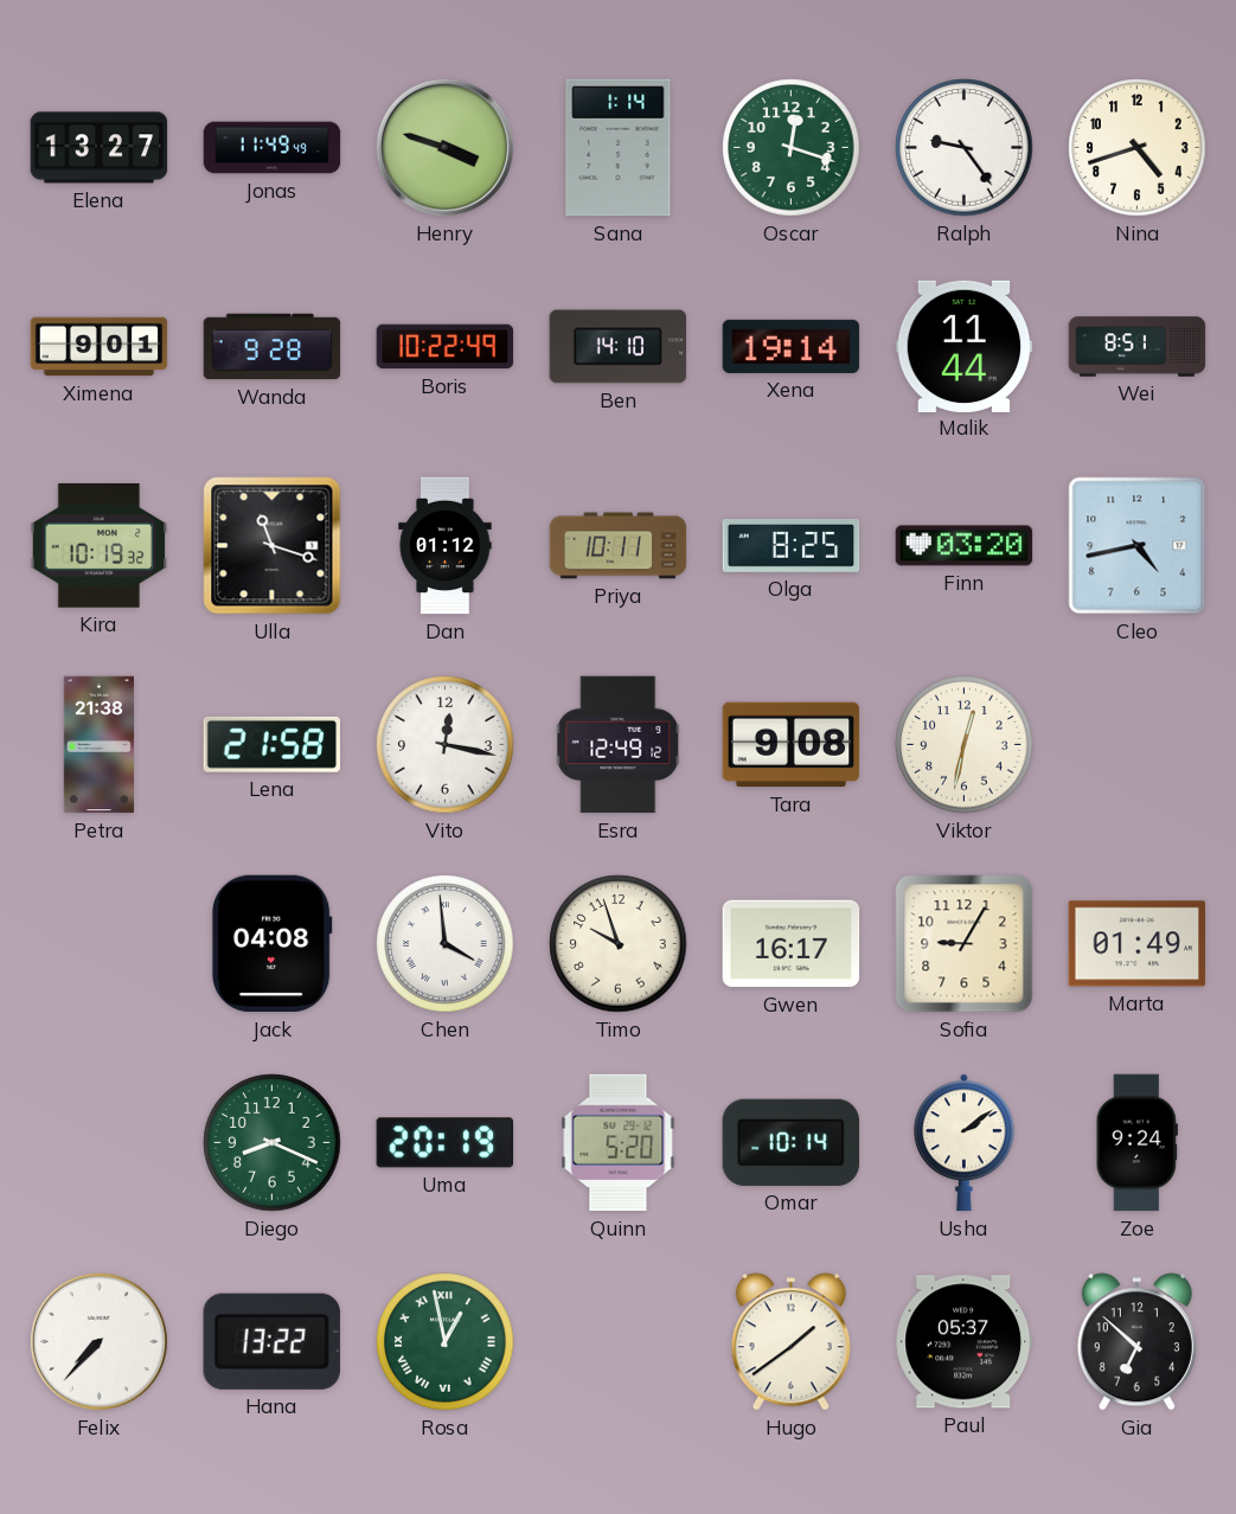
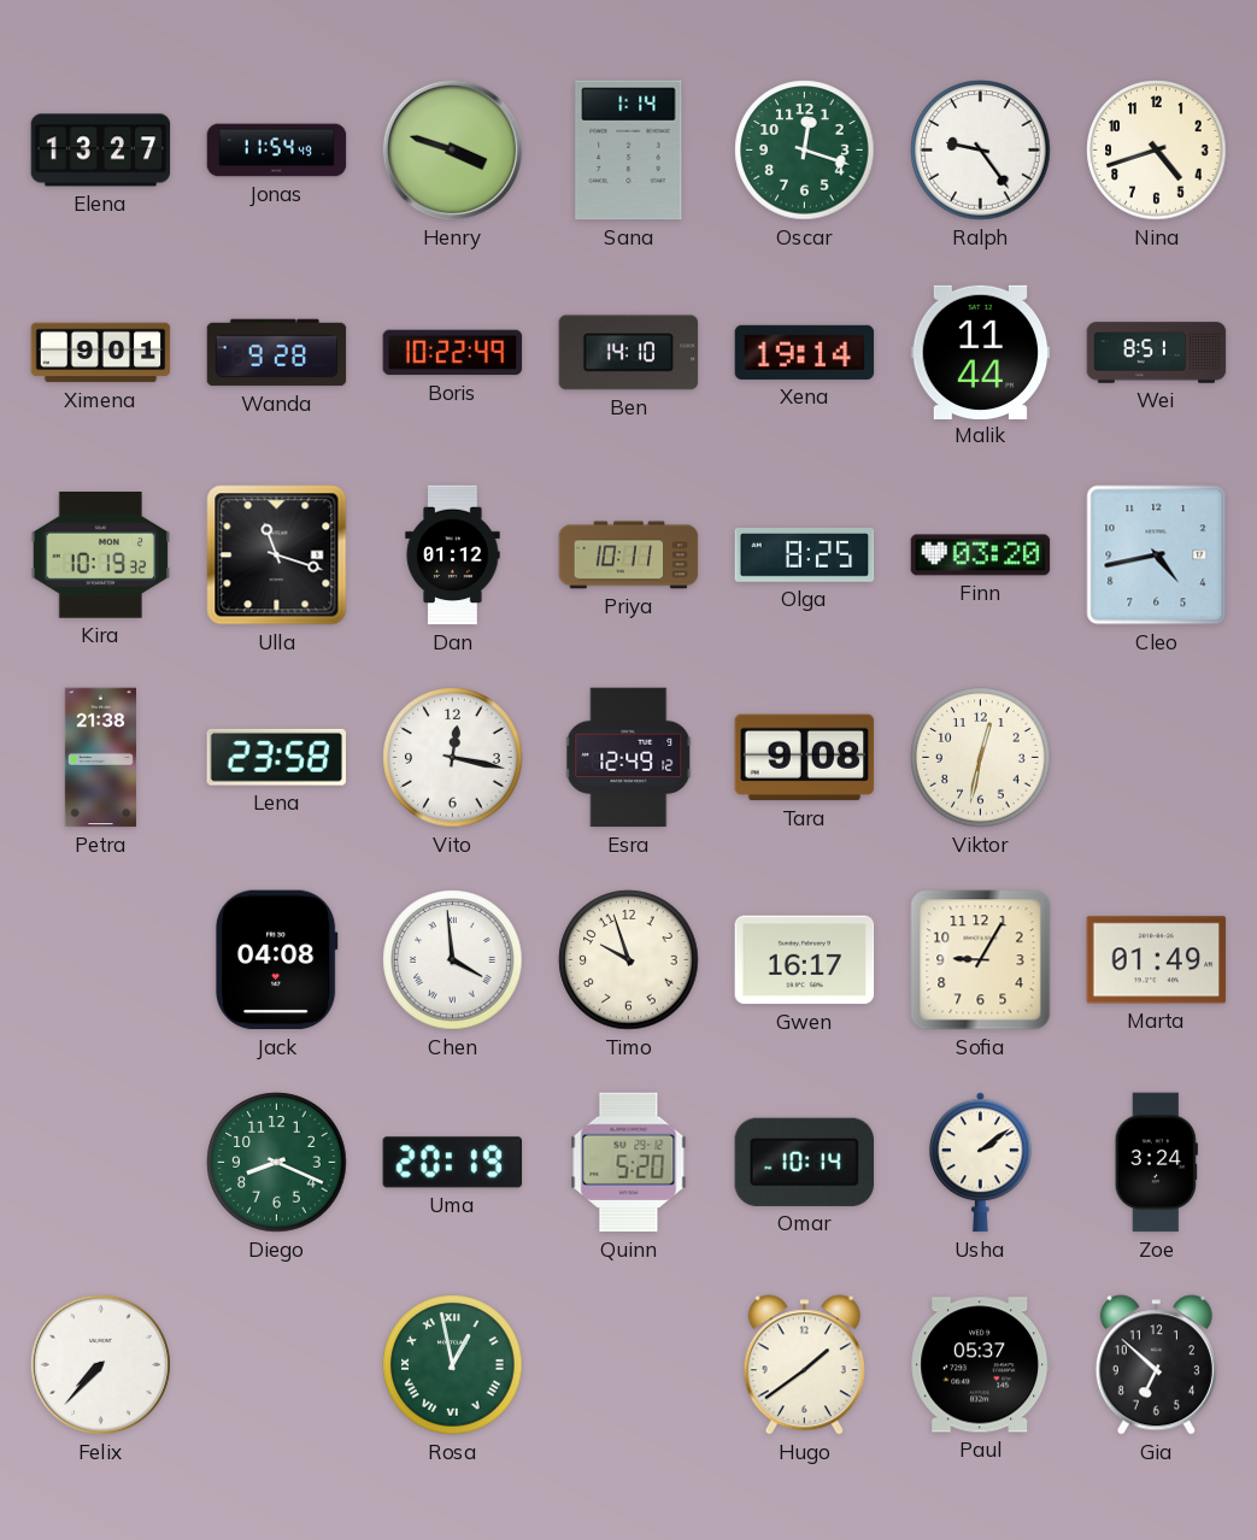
Jonas: 11:49 -> 11:54 (277, 151)
Lena: 21:58 -> 23:58 (276, 757)
Zoe: 9:24 -> 3:24 (1156, 1163)
Hana: 13:22 -> none (271, 1341)
